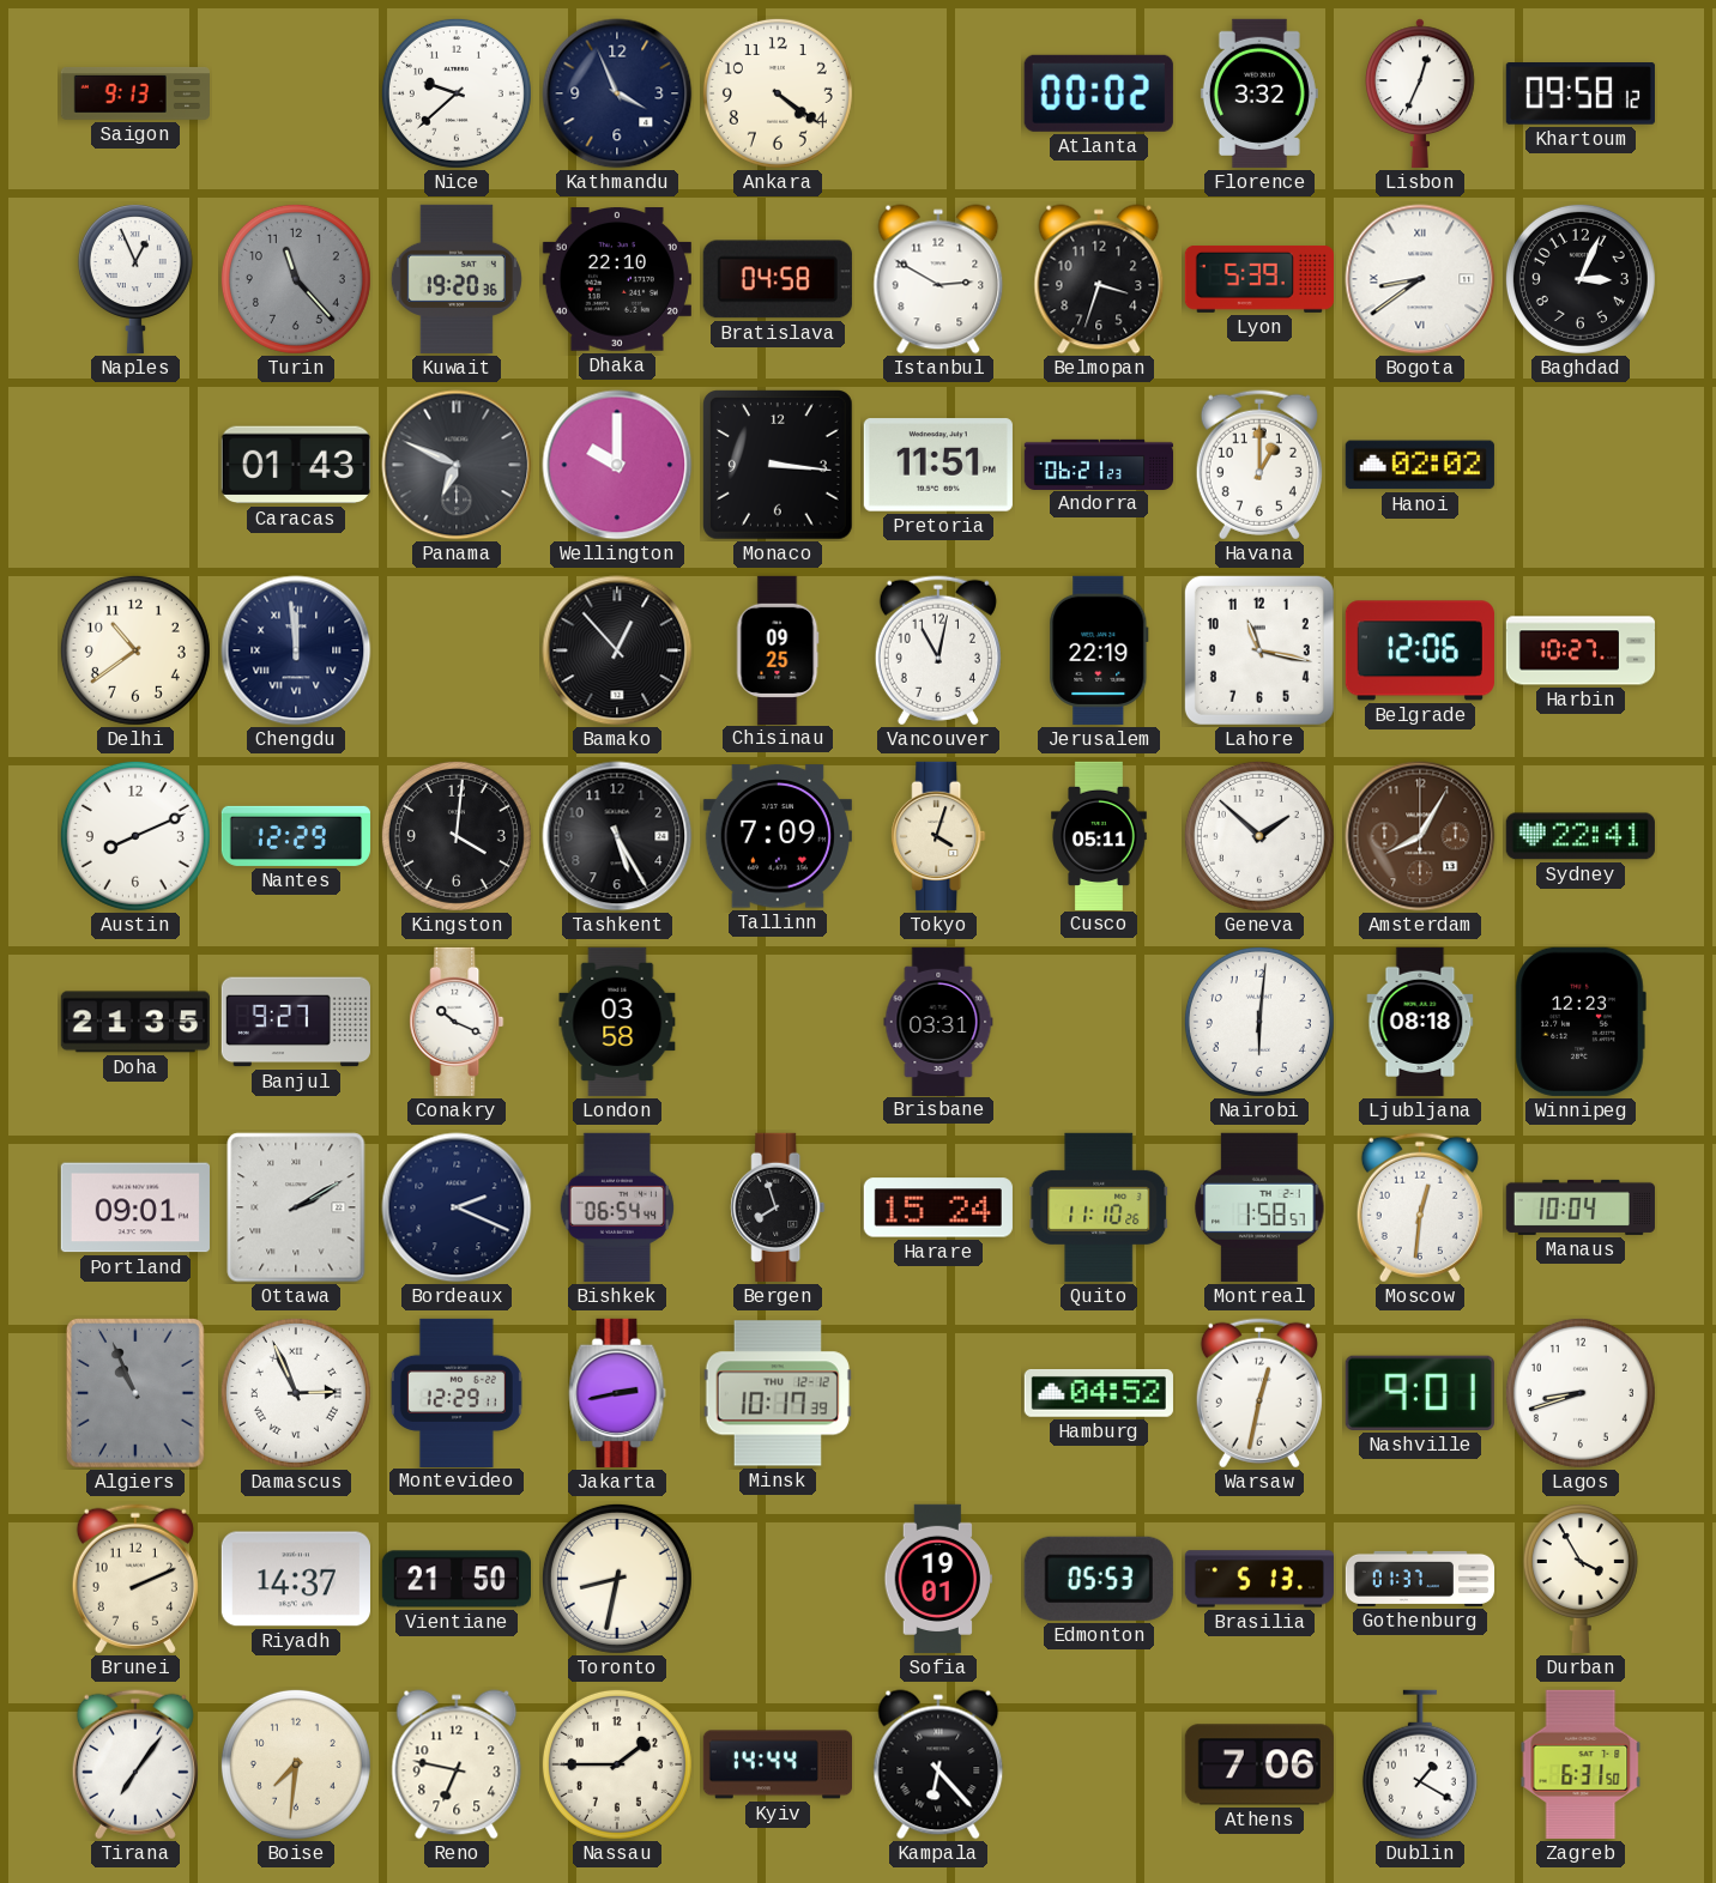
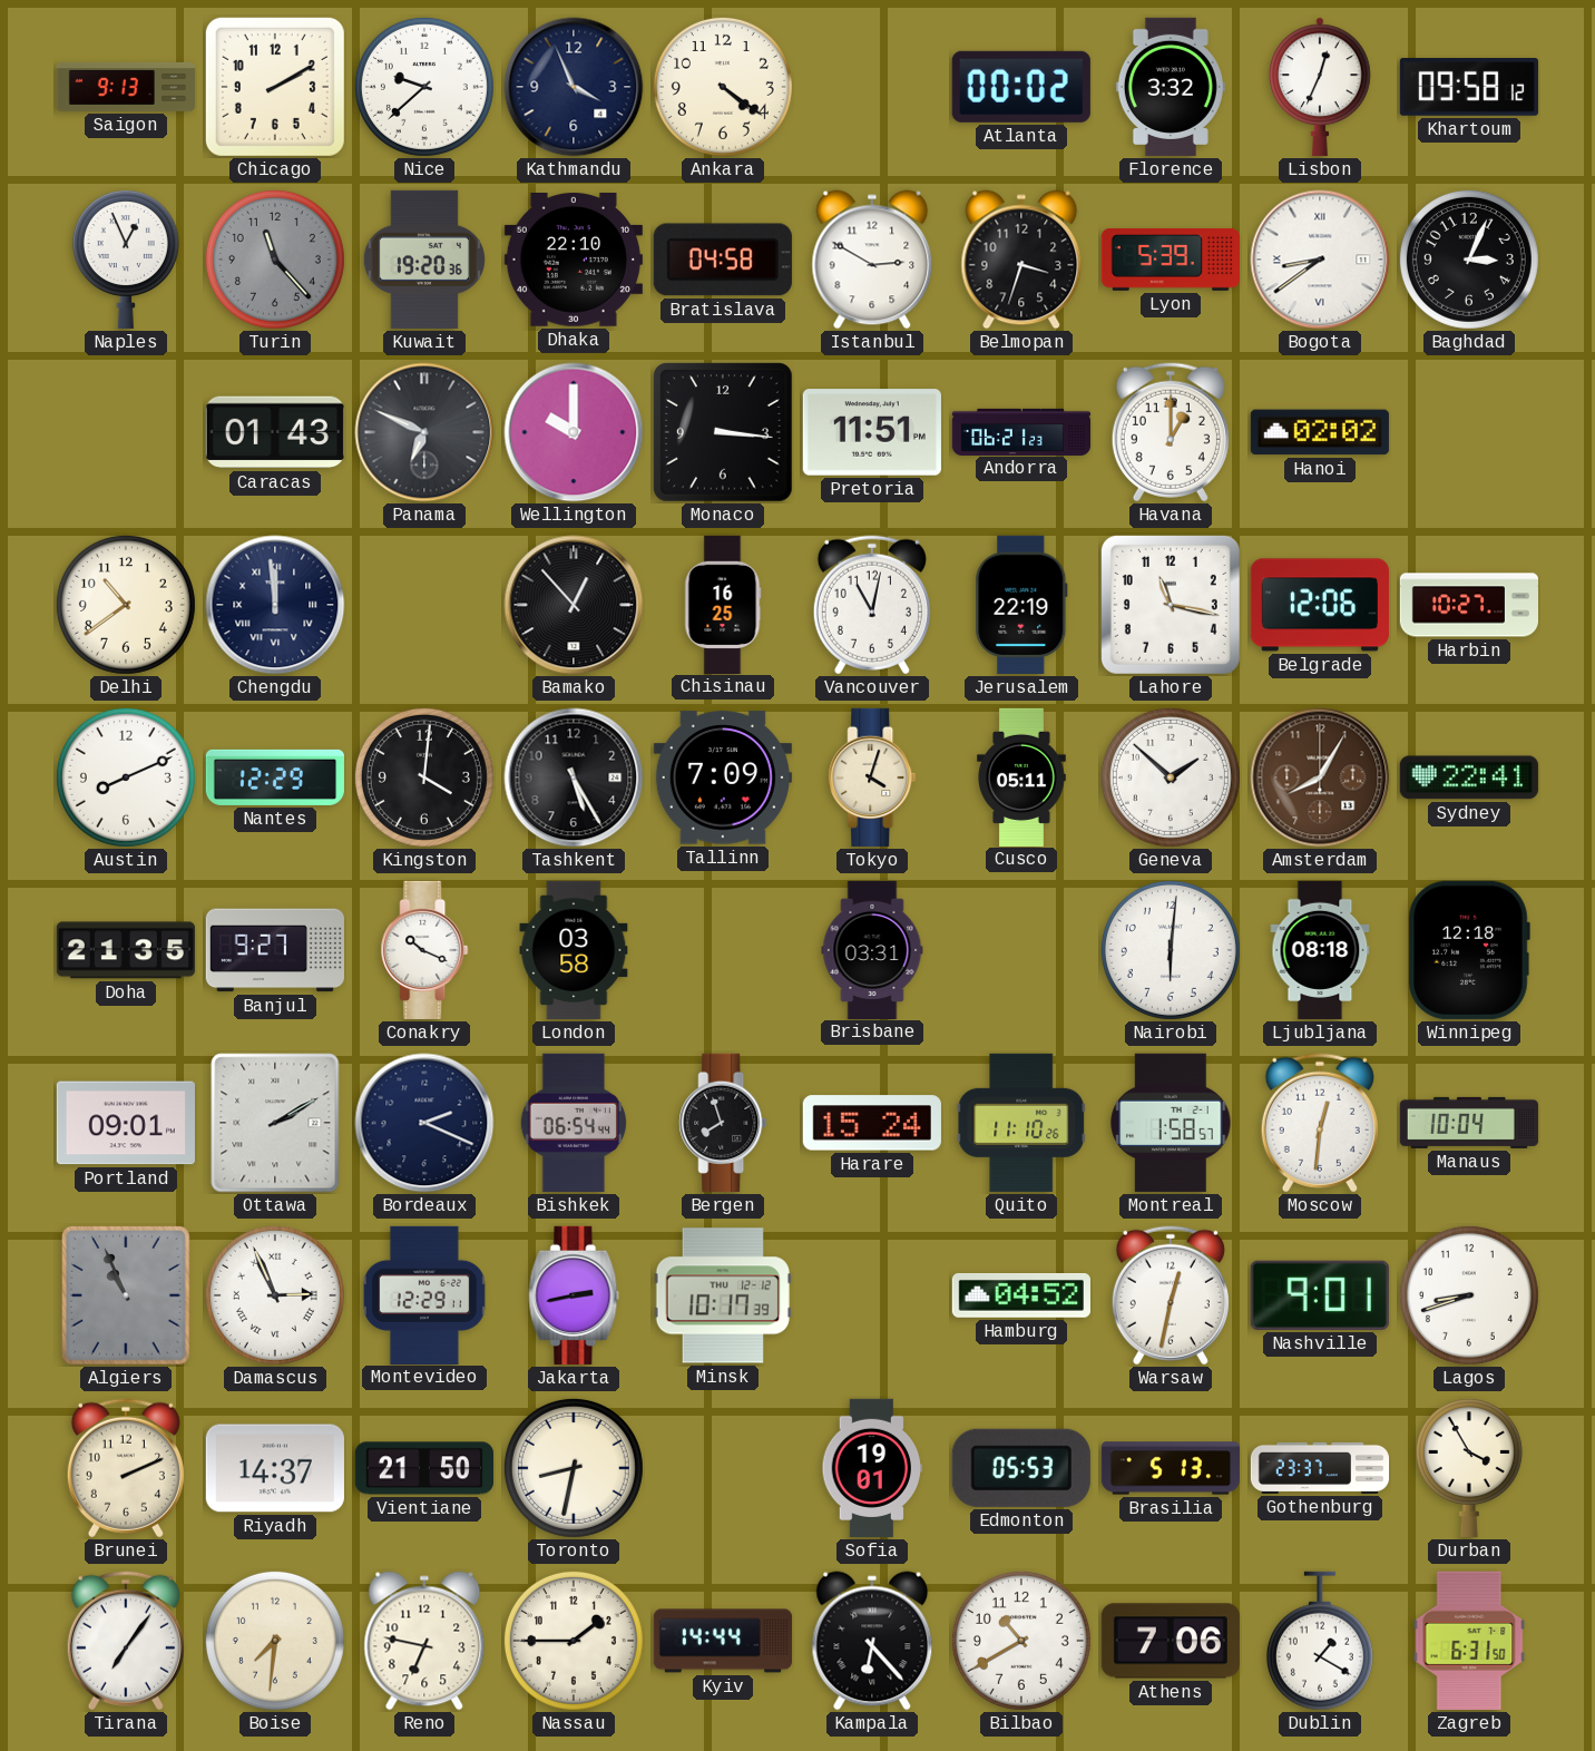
Chicago: none -> 2:10 (275, 87)
Chisinau: 09:25 -> 16:25 (723, 604)
Winnipeg: 12:23 -> 12:18 (1469, 950)
Gothenburg: 01:37 -> 23:37 (1320, 1468)
Bilbao: none -> 10:40 (1021, 1641)
